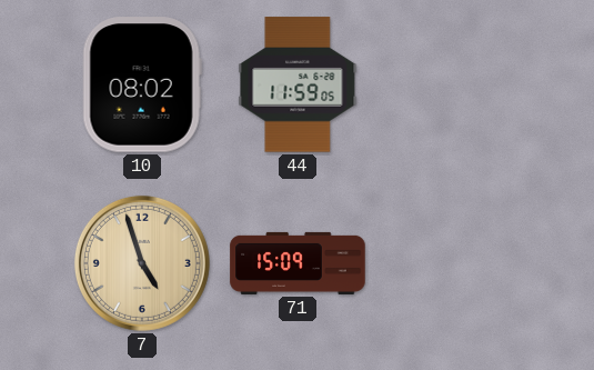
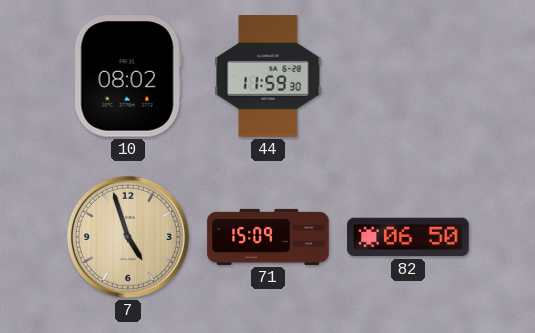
44: 11:59:05 -> 11:59:30 (268, 76)
82: none -> 06:50 (408, 237)
